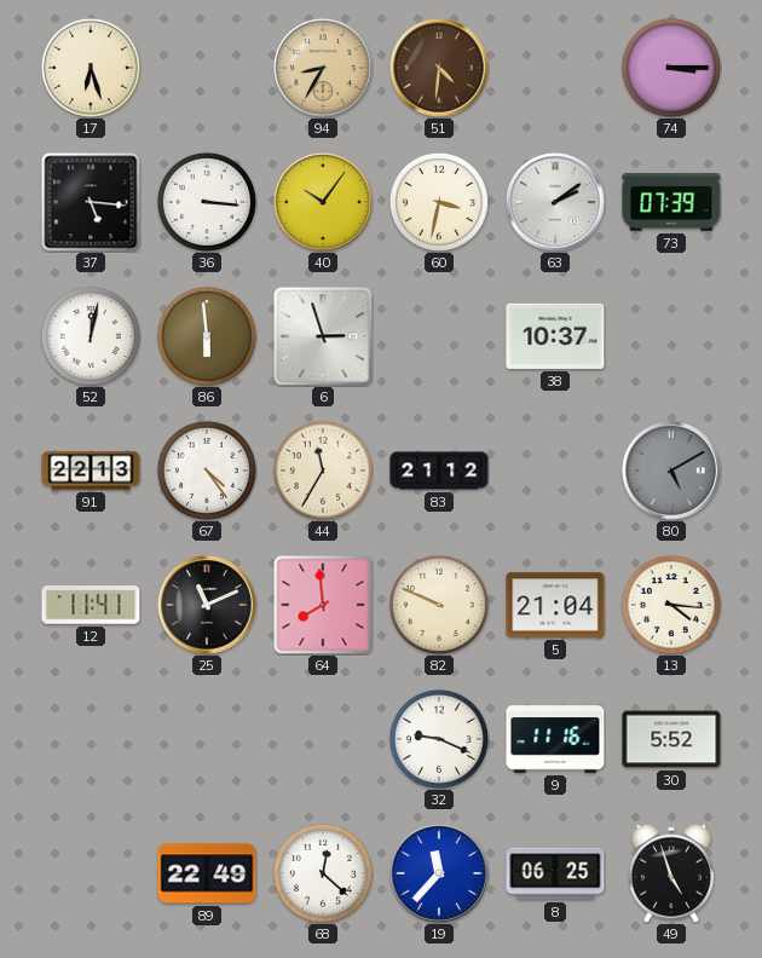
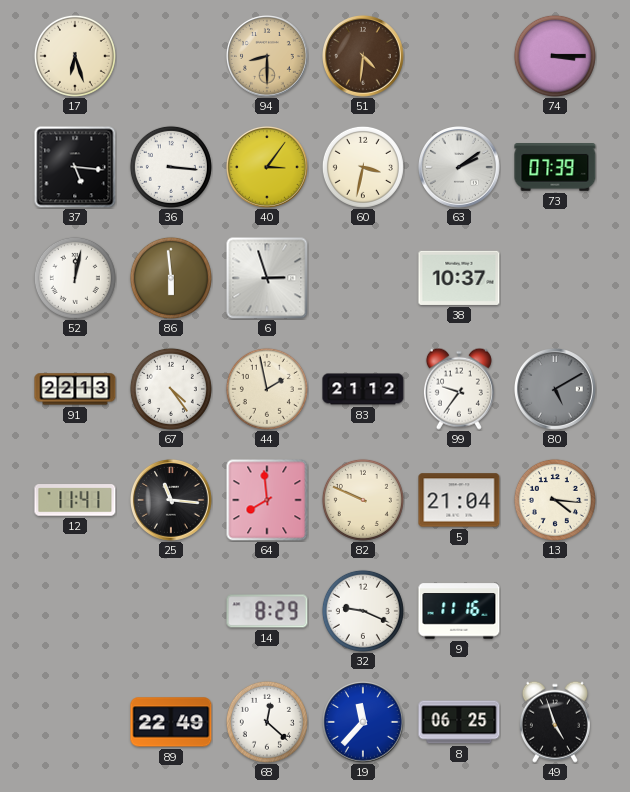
94: 8:35 -> 8:30 (268, 57)
40: 10:06 -> 3:06 (268, 168)
44: 11:35 -> 1:58 (267, 389)
99: none -> 9:36 (459, 389)
25: 11:11 -> 11:16 (172, 501)
14: none -> 8:29 (267, 611)
30: 5:52 -> none (671, 739)
